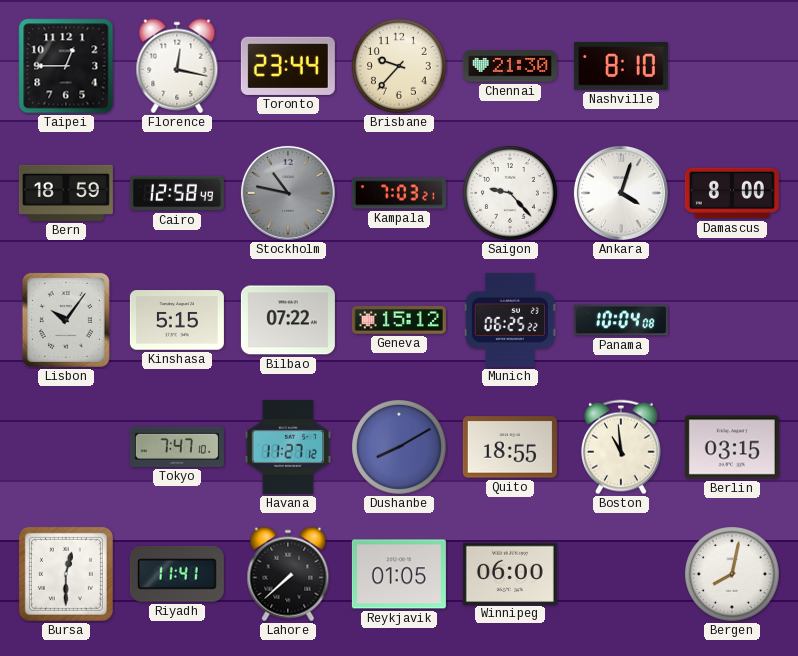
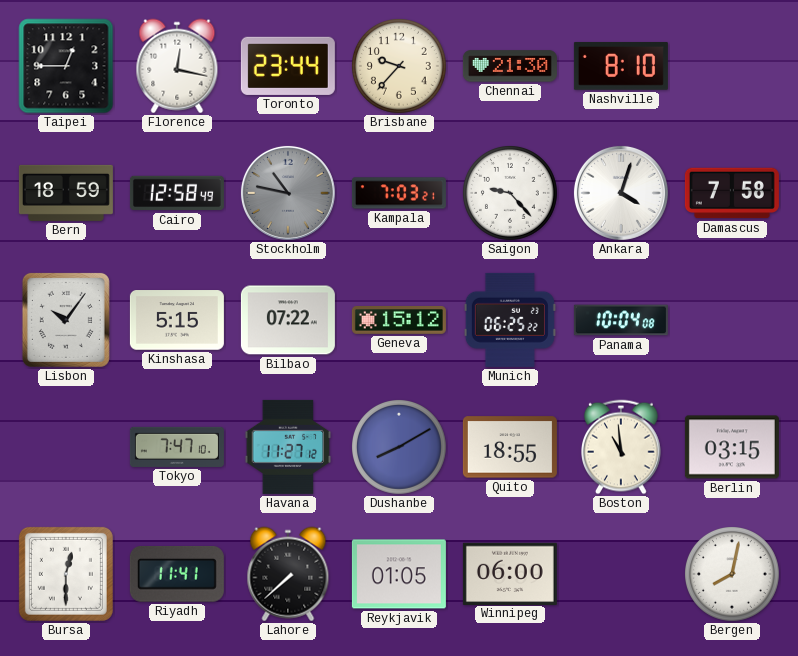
Damascus: 8:00 -> 7:58 (732, 193)
